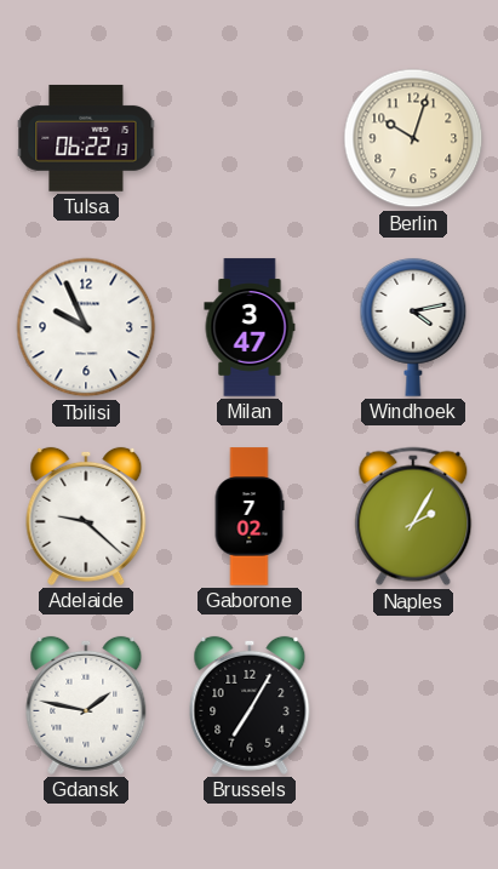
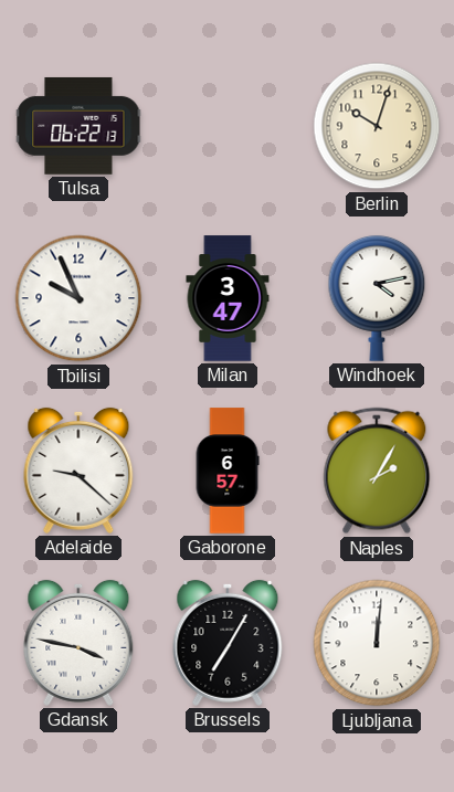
Gaborone: 7:02 -> 6:57 (228, 471)
Gdansk: 1:47 -> 3:47 (78, 643)
Ljubljana: none -> 12:01 (377, 643)
